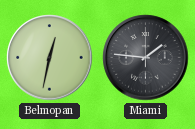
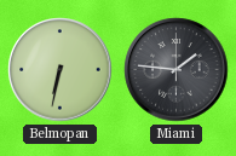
Belmopan: 12:32 -> 6:32 (61, 70)
